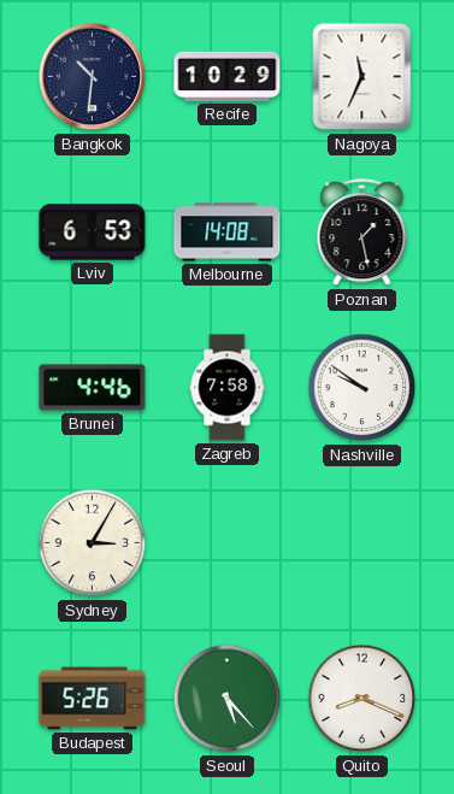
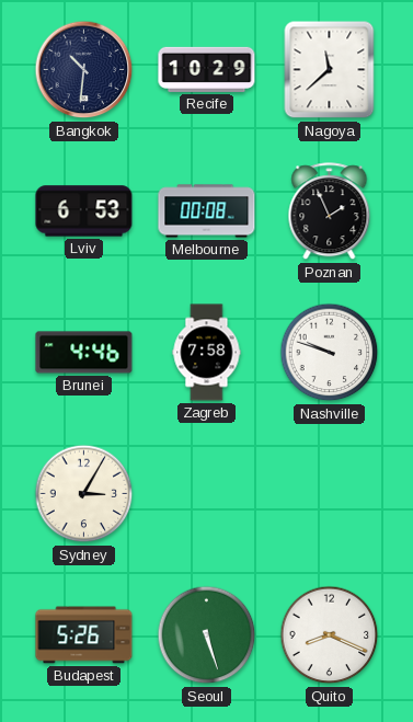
Nagoya: 11:34 -> 11:38 (330, 70)
Melbourne: 14:08 -> 00:08 (207, 211)
Poznan: 1:28 -> 1:56 (330, 211)
Nashville: 9:51 -> 9:48 (330, 353)
Seoul: 5:23 -> 5:27 (207, 635)
